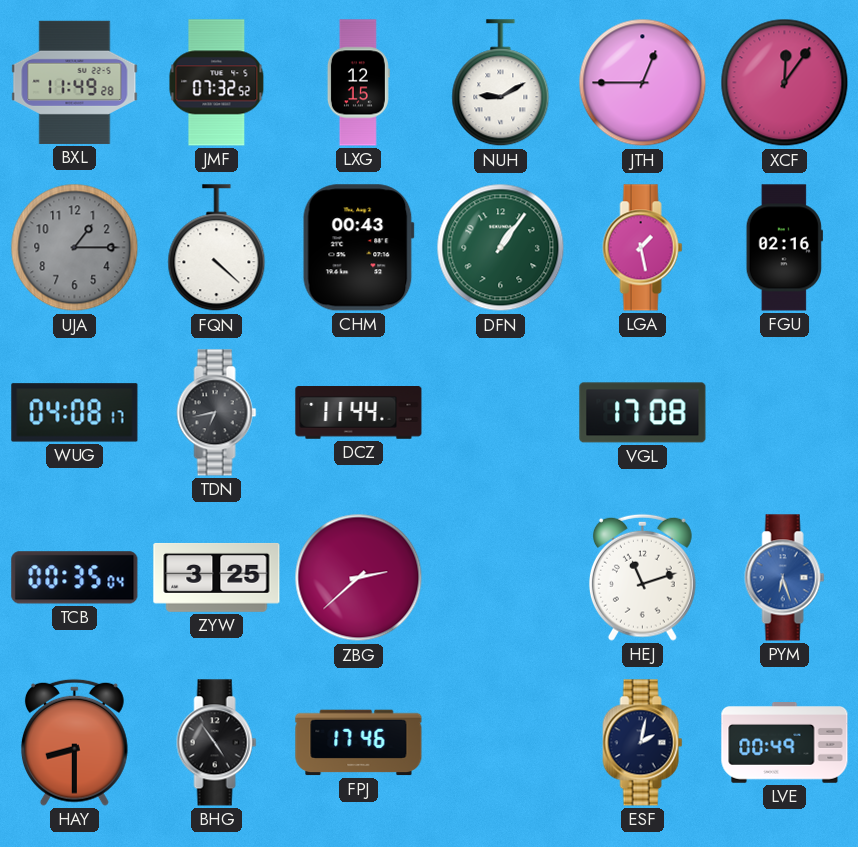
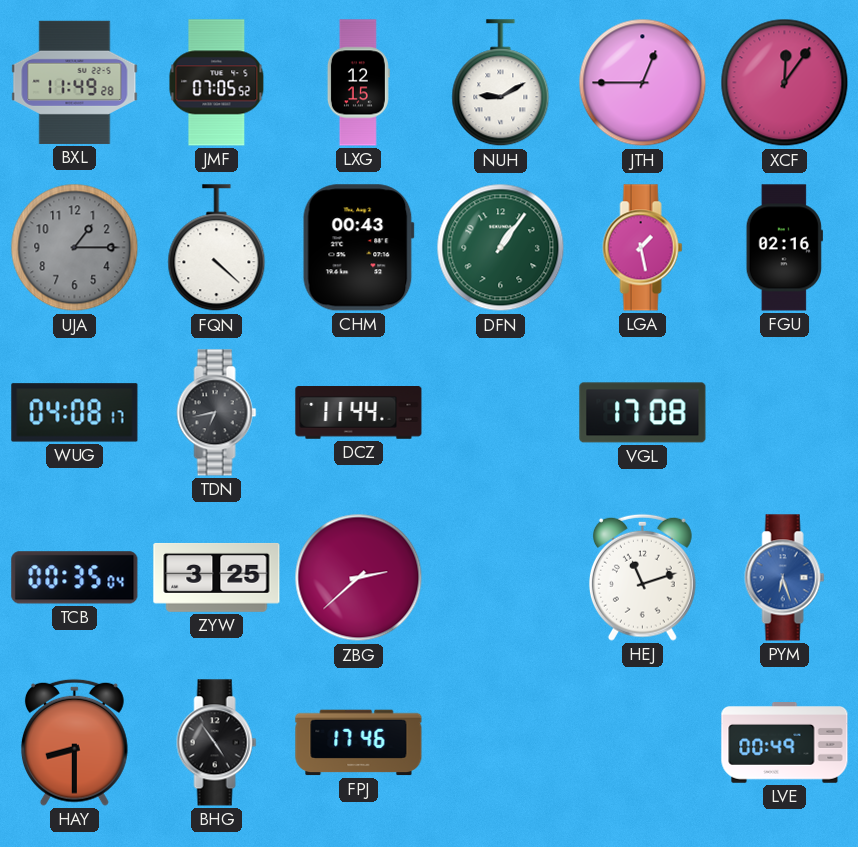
JMF: 07:32 -> 07:05 (217, 83)
ESF: 2:02 -> none (643, 743)
